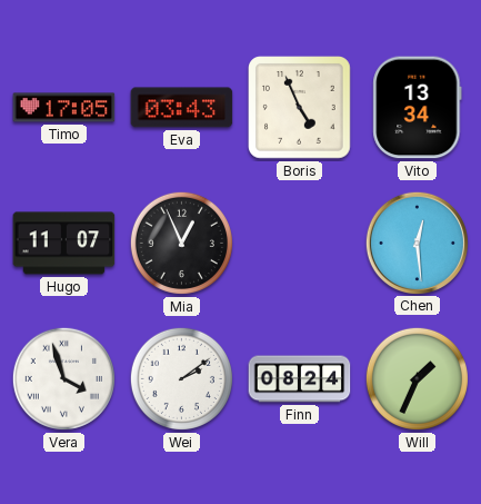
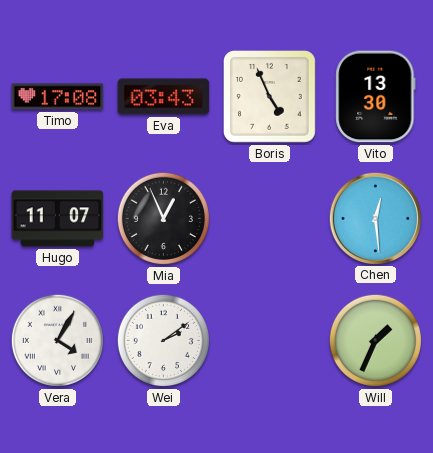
Timo: 17:05 -> 17:08 (58, 97)
Vito: 13:34 -> 13:30 (376, 97)
Vera: 3:57 -> 4:05 (57, 340)
Finn: 08:24 -> none (300, 379)
